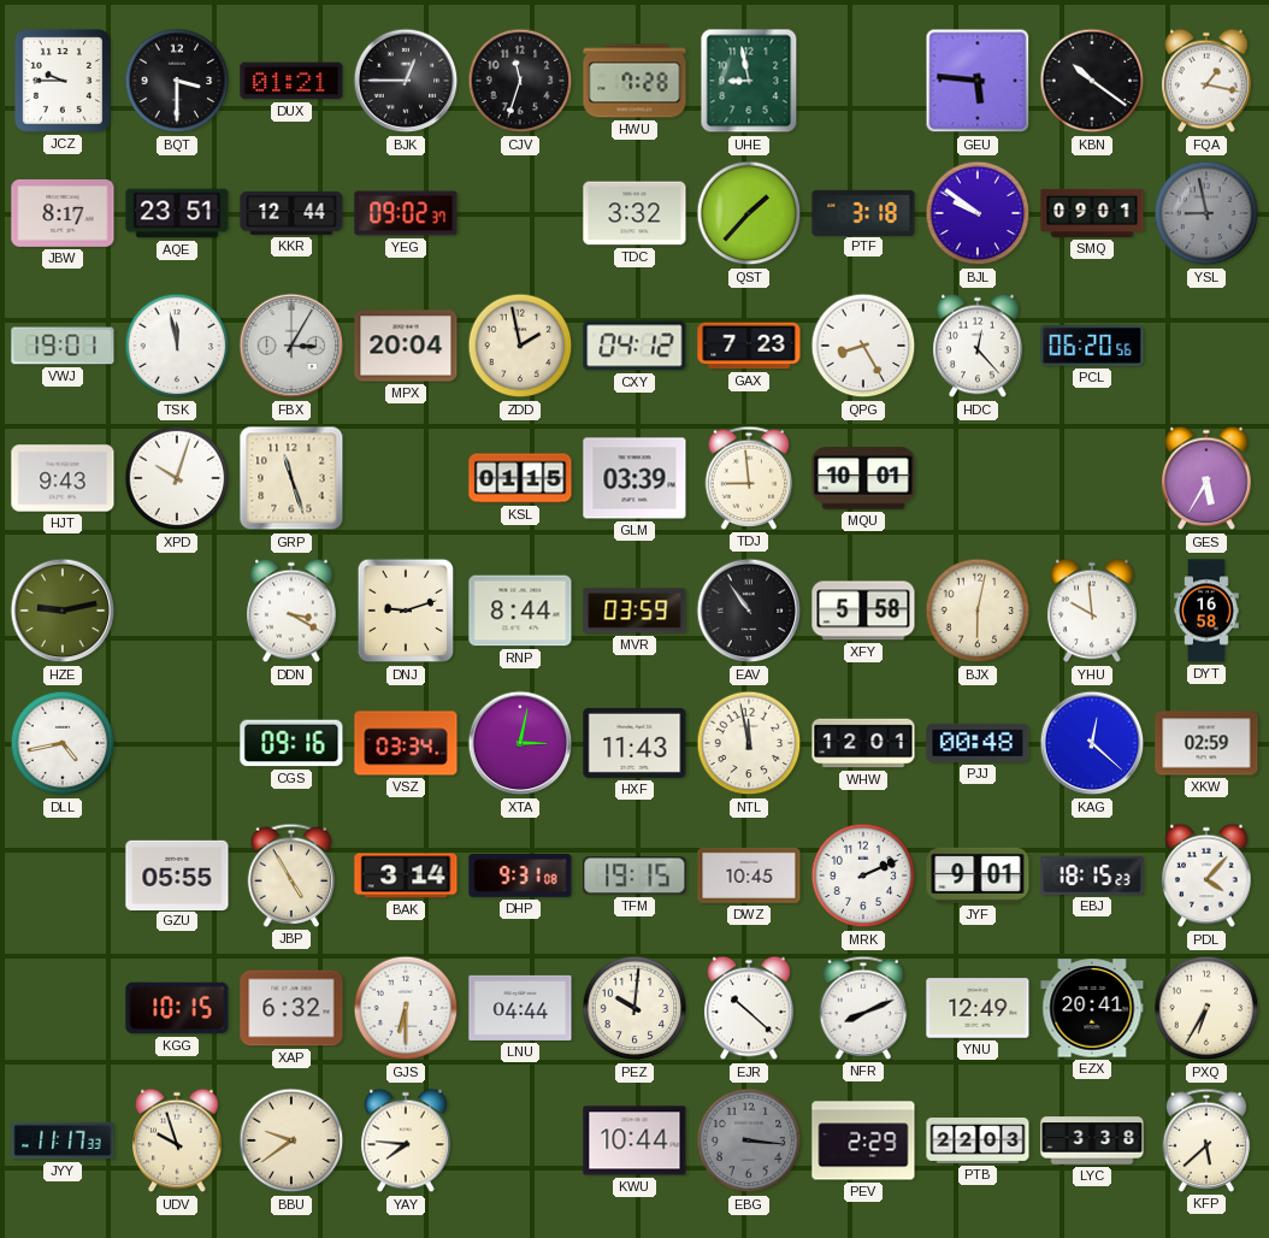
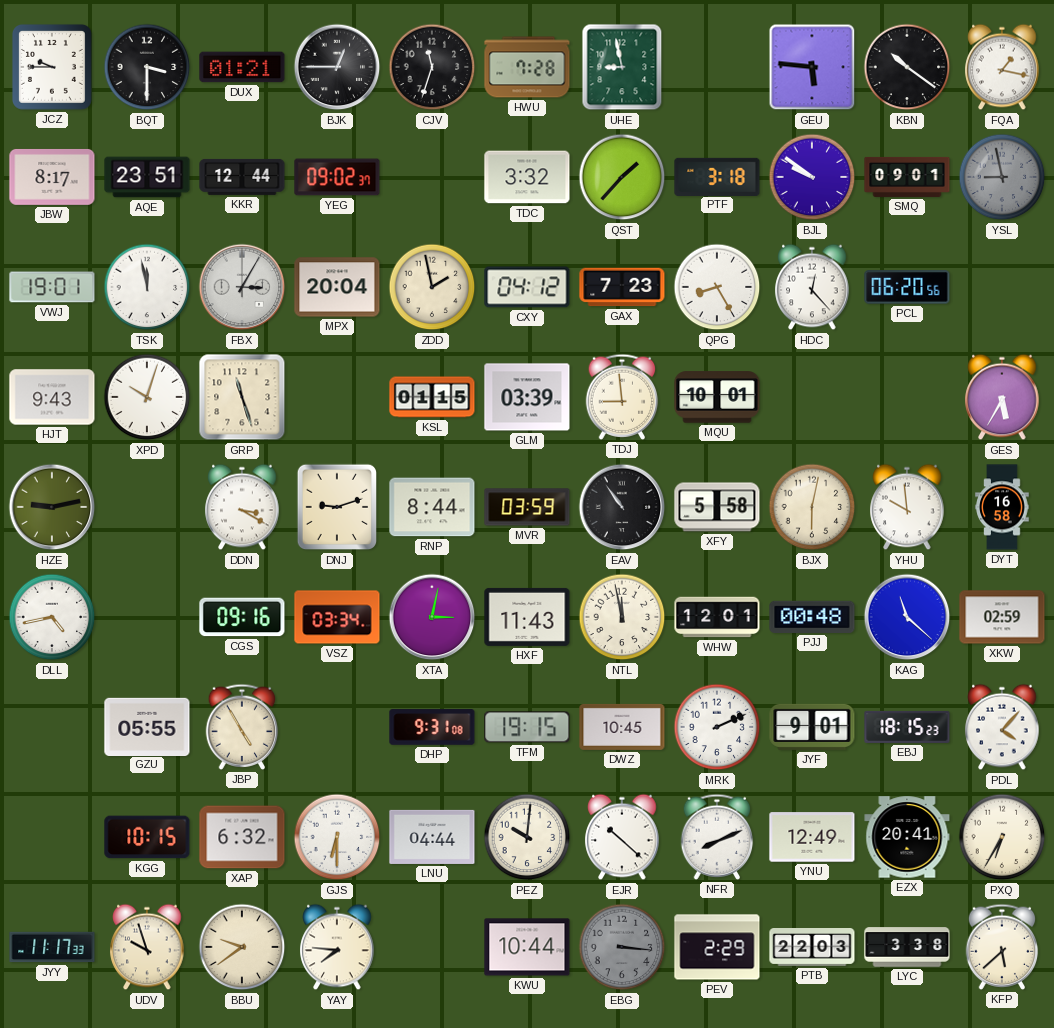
KAG: 12:22 -> 11:22 (907, 617)
BAK: 3:14 -> none (406, 876)
